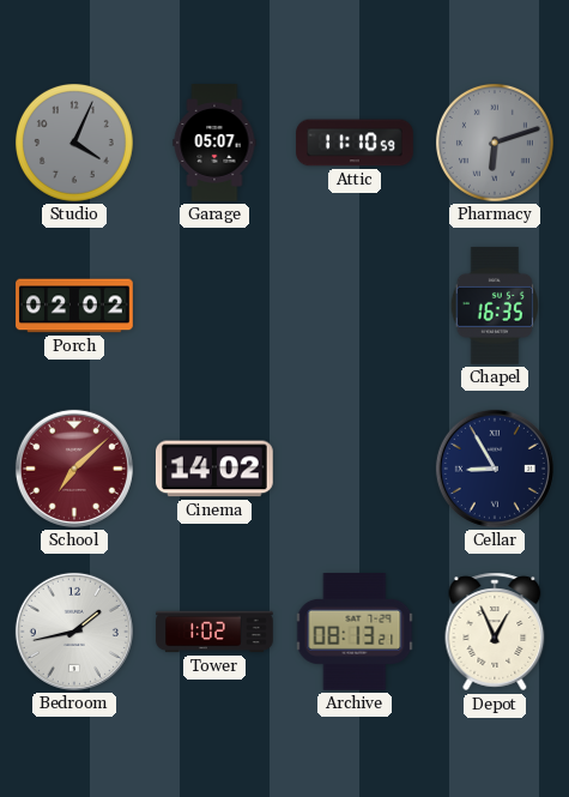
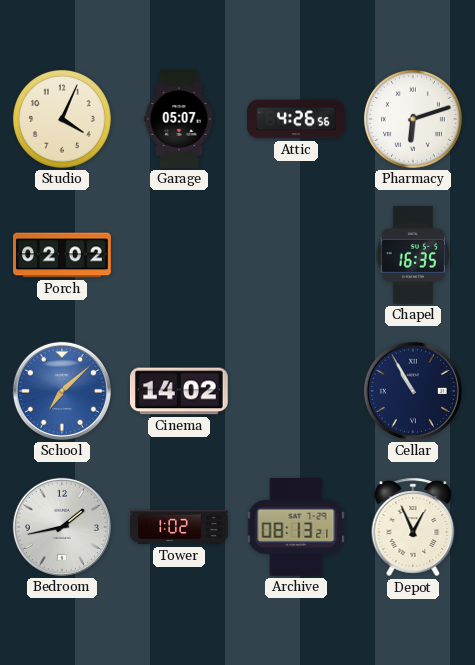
Studio dial: grey -> cream (62, 119)
Attic: 11:10 -> 4:26 (296, 119)
Pharmacy dial: grey -> white (413, 119)
School dial: burgundy -> blue (62, 391)
Cellar: 8:55 -> 10:55 (413, 391)
